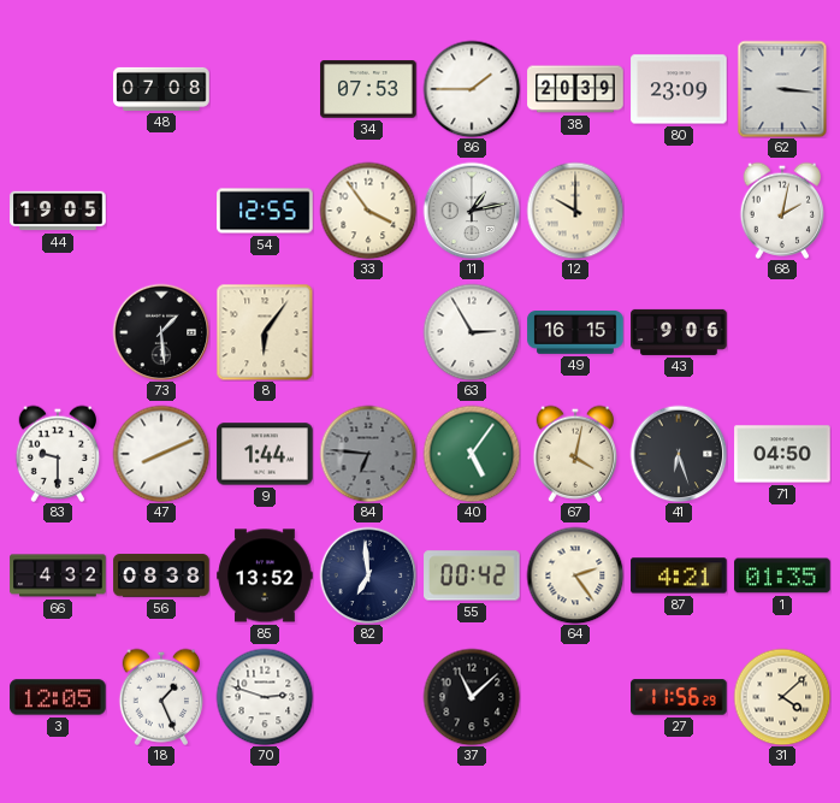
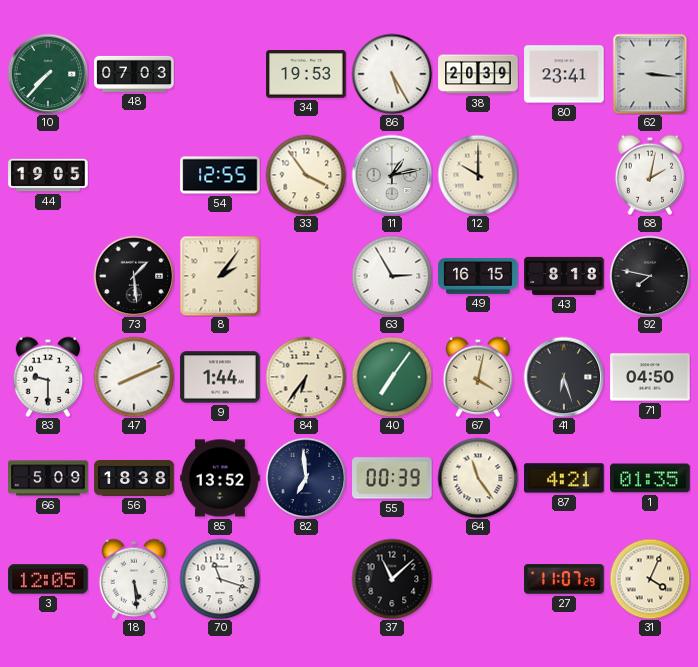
10: none -> 7:37 (48, 74)
48: 07:08 -> 07:03 (134, 74)
34: 07:53 -> 19:53 (306, 74)
86: 1:45 -> 5:25 (392, 74)
80: 23:09 -> 23:41 (564, 74)
8: 6:06 -> 2:06 (220, 276)
43: 9:06 -> 8:18 (564, 276)
92: none -> 7:47 (650, 276)
84: 6:46 -> 6:36 (306, 377)
84 dial: grey -> cream (306, 377)
40: 5:06 -> 7:06 (392, 377)
66: 4:32 -> 5:09 (48, 478)
56: 08:38 -> 18:38 (134, 478)
55: 00:42 -> 00:39 (392, 478)
64: 2:24 -> 11:24 (478, 478)
18: 1:26 -> 5:29 (134, 579)
70: 2:48 -> 11:18 (220, 579)
27: 11:56 -> 11:07 (564, 579)
31: 4:08 -> 4:04 (650, 579)
